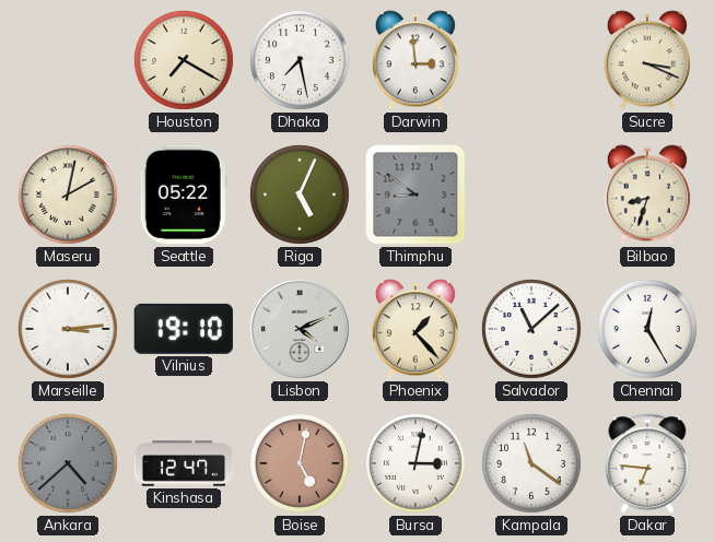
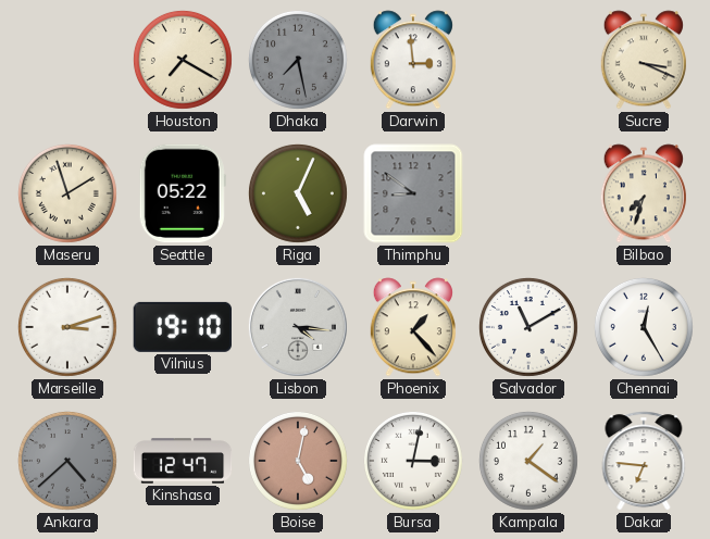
Dhaka dial: white -> grey (298, 60)
Maseru: 2:02 -> 1:57 (67, 193)
Bilbao: 8:33 -> 7:33 (644, 193)
Marseille: 3:14 -> 3:12 (67, 327)
Lisbon: 4:11 -> 4:16 (298, 327)
Salvador: 11:08 -> 11:10 (528, 327)
Kampala: 11:21 -> 1:21 (528, 461)
